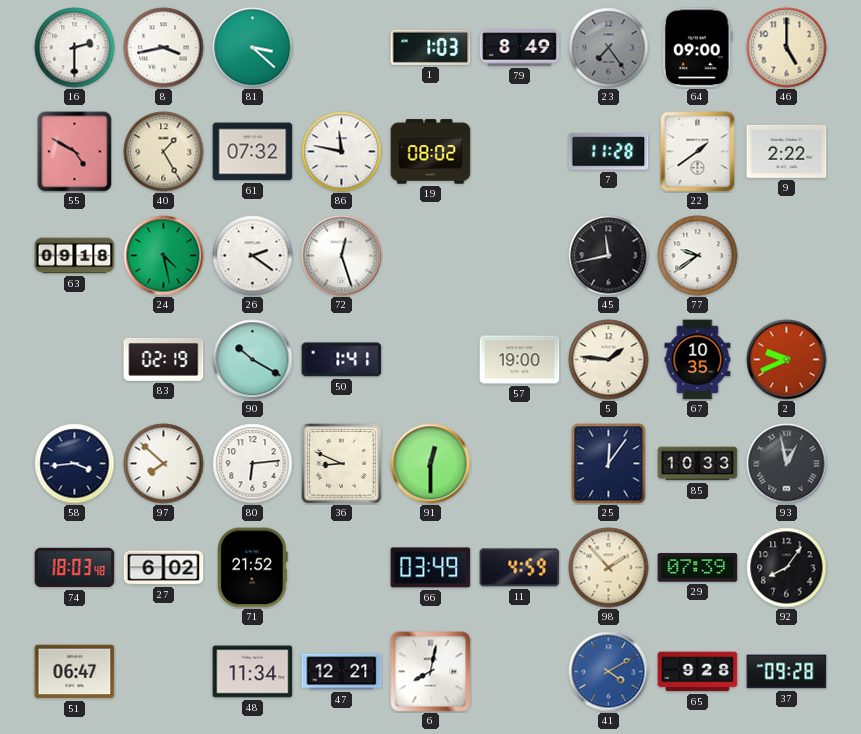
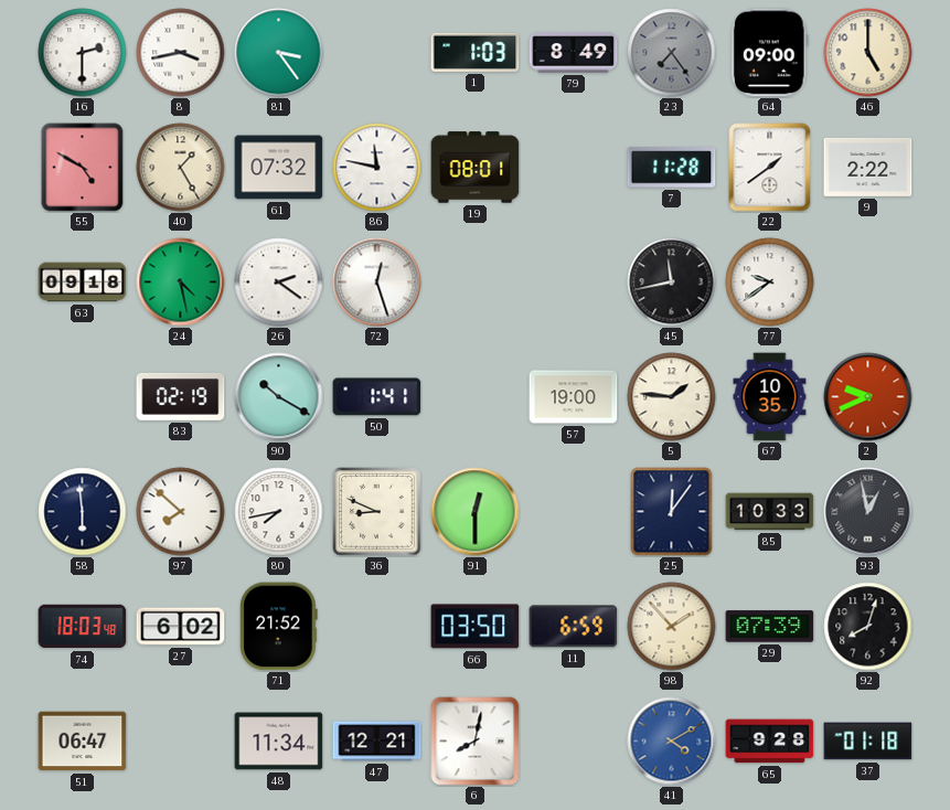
81: 3:22 -> 3:24 (279, 53)
19: 08:02 -> 08:01 (476, 168)
58: 3:44 -> 5:59 (83, 512)
80: 6:14 -> 7:43 (279, 512)
66: 03:49 -> 03:50 (476, 627)
11: 4:59 -> 6:59 (574, 627)
92: 8:06 -> 8:03 (868, 627)
37: 09:28 -> 01:18 (868, 742)
